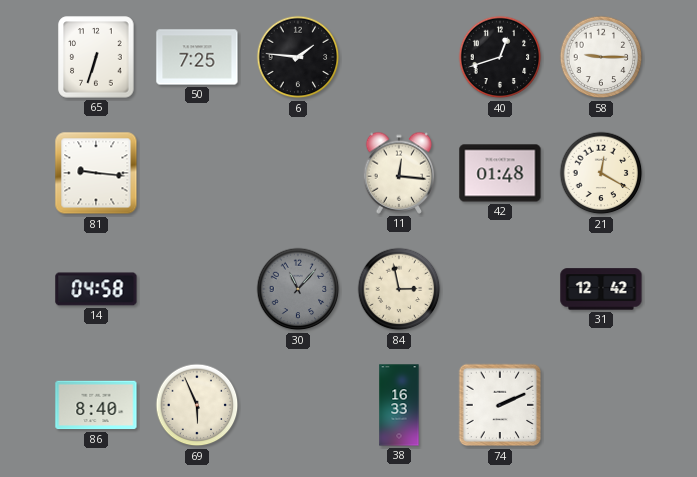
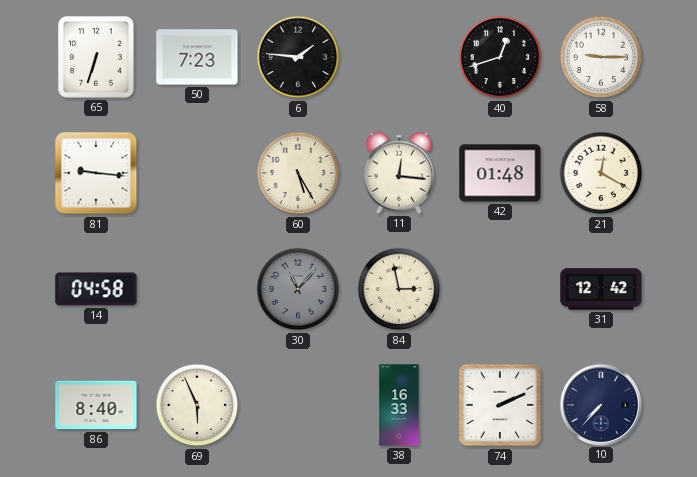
50: 7:25 -> 7:23 (197, 57)
60: none -> 5:25 (298, 173)
10: none -> 7:37 (600, 404)
